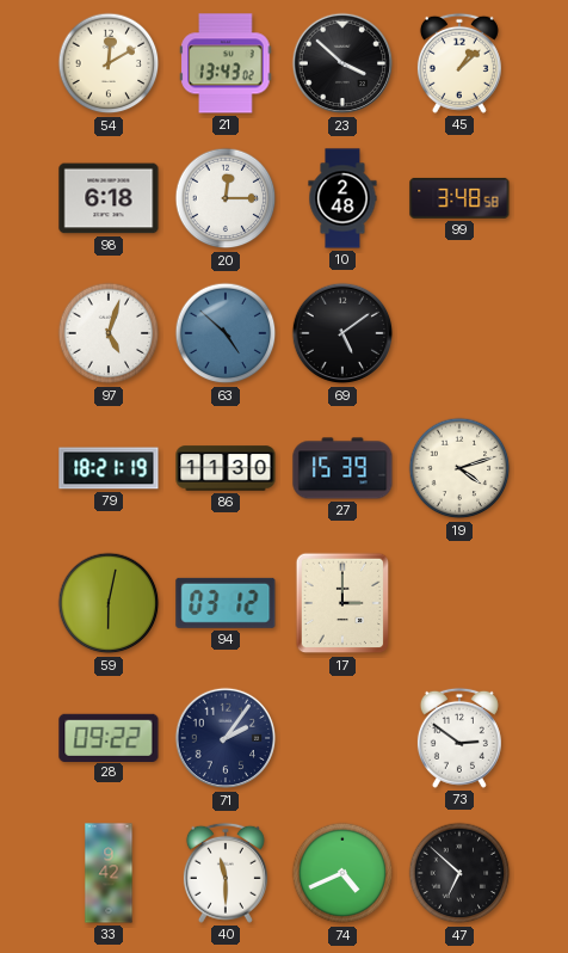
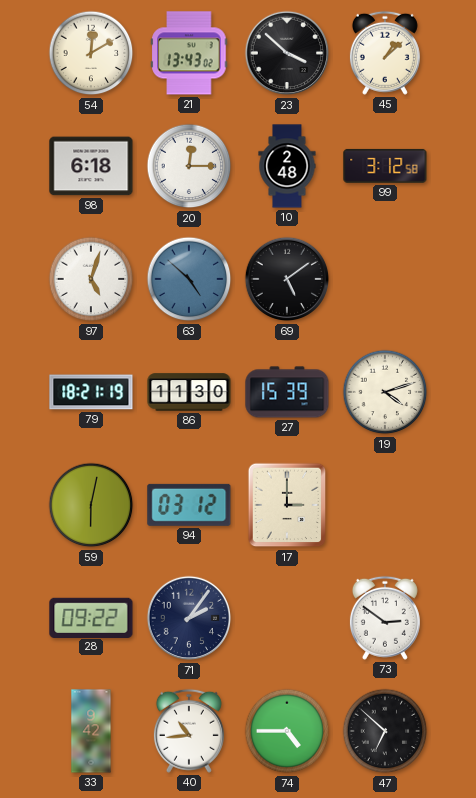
99: 3:48 -> 3:12 (385, 166)
40: 11:30 -> 10:44 (189, 731)
74: 4:41 -> 4:45 (287, 731)
